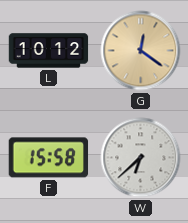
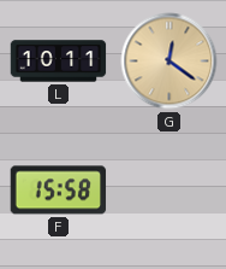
L: 10:12 -> 10:11 (59, 62)
W: 6:38 -> none (141, 158)
